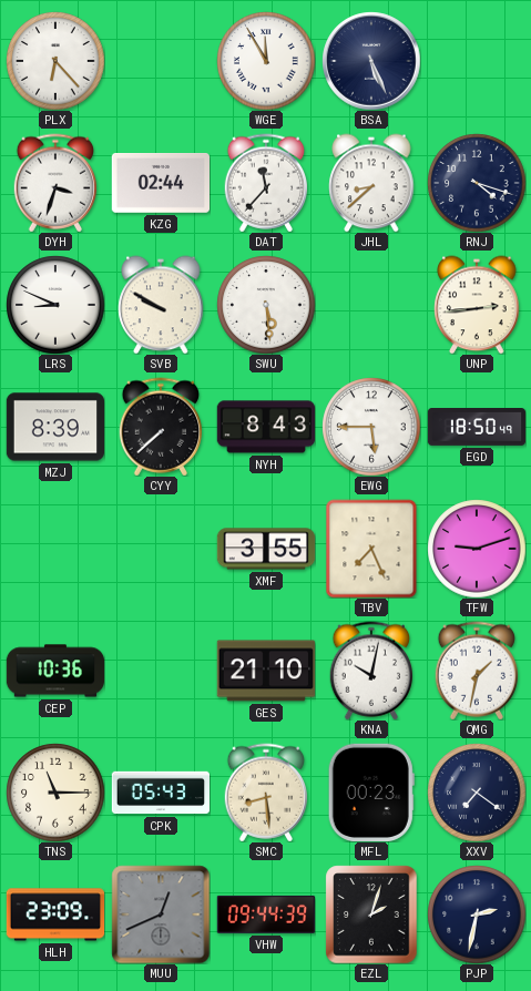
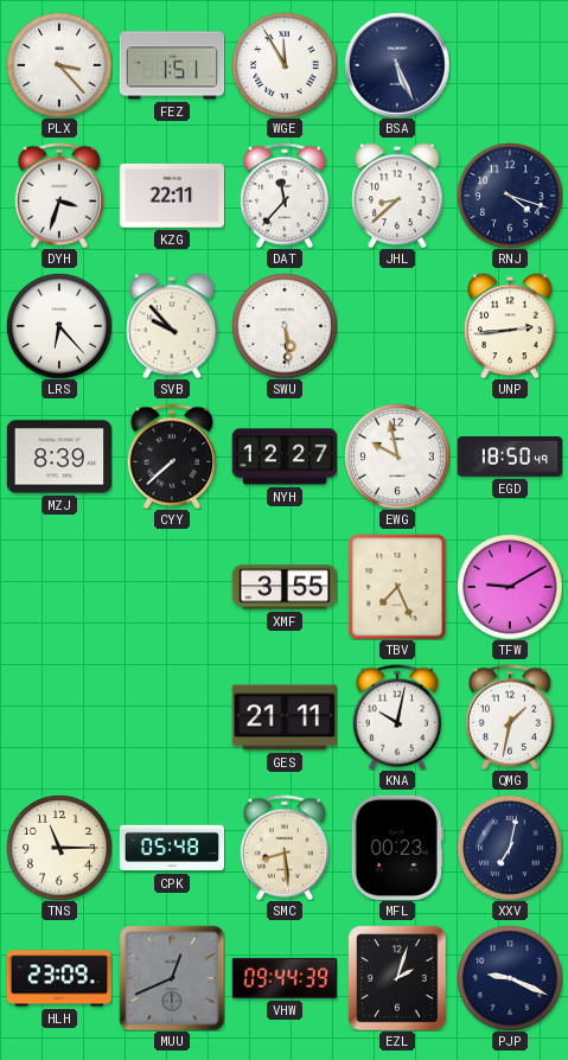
PLX: 6:23 -> 3:23 (59, 65)
FEZ: none -> 1:51 (172, 65)
KZG: 02:44 -> 22:11 (171, 197)
LRS: 8:49 -> 6:23 (59, 326)
SVB: 9:50 -> 9:53 (172, 326)
NYH: 8:43 -> 12:27 (283, 456)
EWG: 5:45 -> 9:58 (397, 456)
TFW: 9:12 -> 9:10 (510, 587)
CEP: 10:36 -> none (55, 671)
GES: 21:10 -> 21:11 (283, 717)
CPK: 05:43 -> 05:48 (171, 848)
XXV: 7:21 -> 7:02 (510, 848)
PJP: 2:32 -> 9:19 (510, 978)
